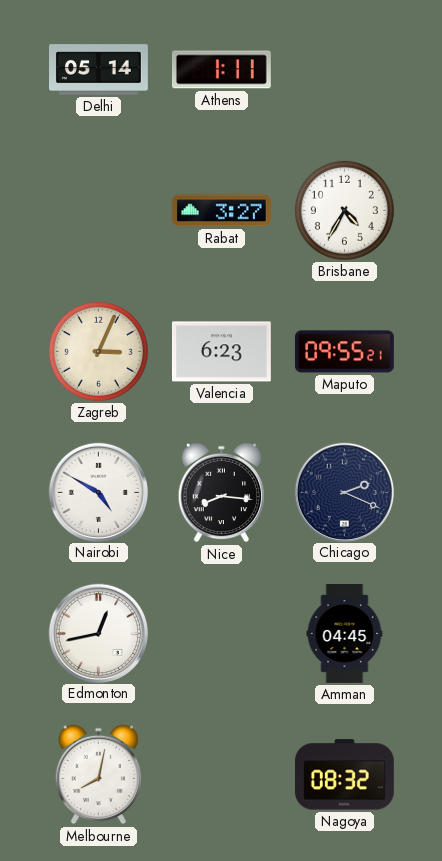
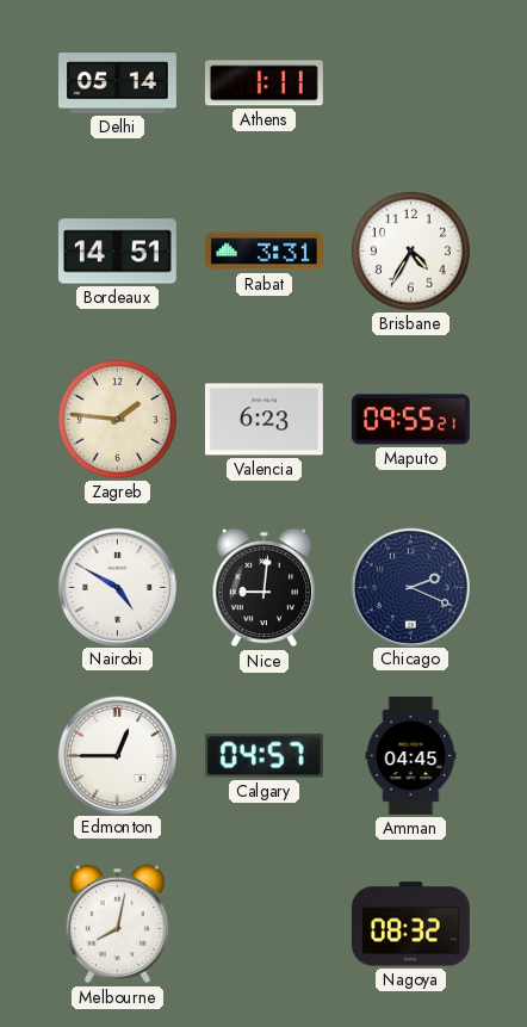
Bordeaux: none -> 14:51 (117, 252)
Rabat: 3:27 -> 3:31 (263, 252)
Zagreb: 3:04 -> 1:46 (117, 419)
Nice: 8:16 -> 9:01 (265, 588)
Edmonton: 12:43 -> 12:45 (117, 755)
Calgary: none -> 04:57 (263, 756)
